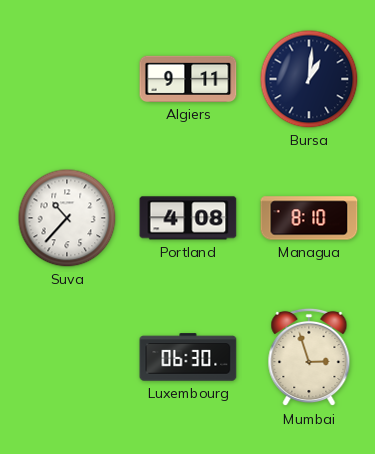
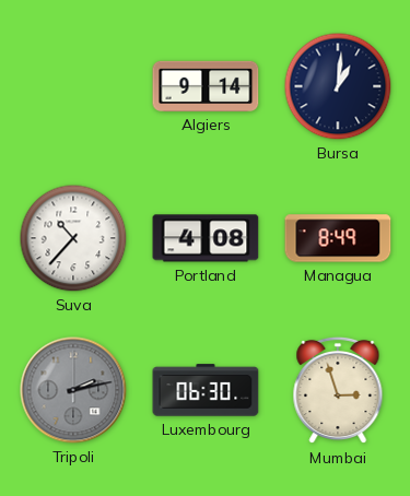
Algiers: 9:11 -> 9:14 (206, 86)
Managua: 8:10 -> 8:49 (338, 238)
Tripoli: none -> 2:13 (73, 390)
